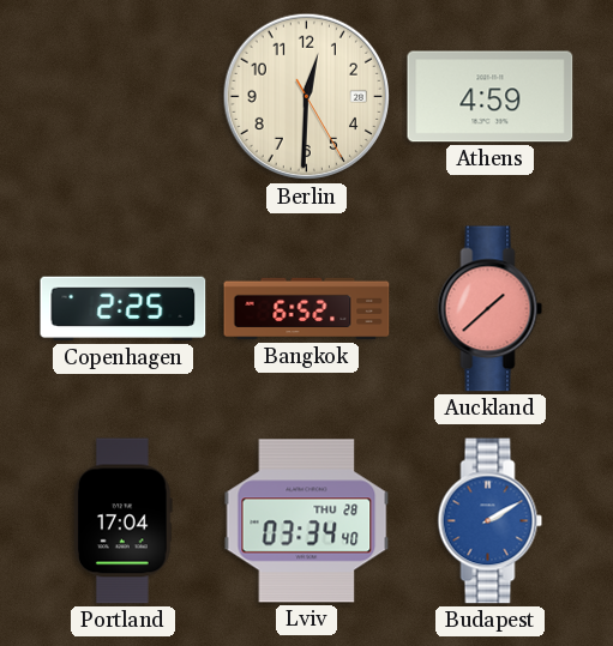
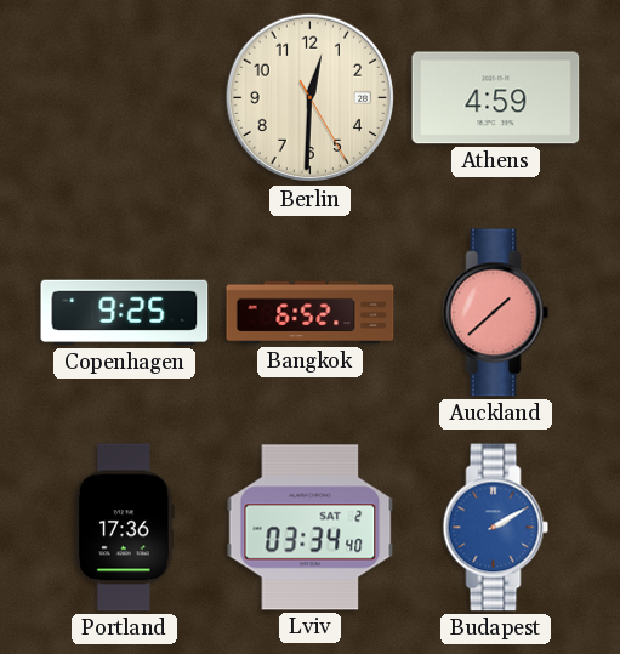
Copenhagen: 2:25 -> 9:25 (125, 313)
Portland: 17:04 -> 17:36 (125, 528)
Lviv date: THU 28 -> SAT 2 (311, 528)
